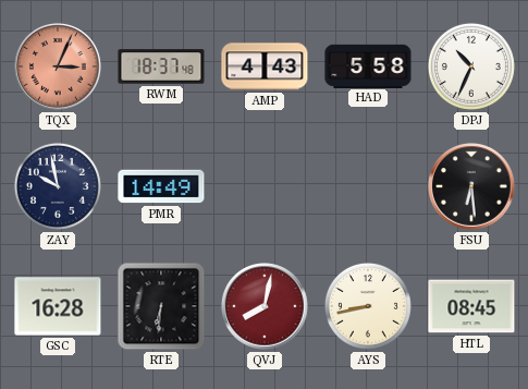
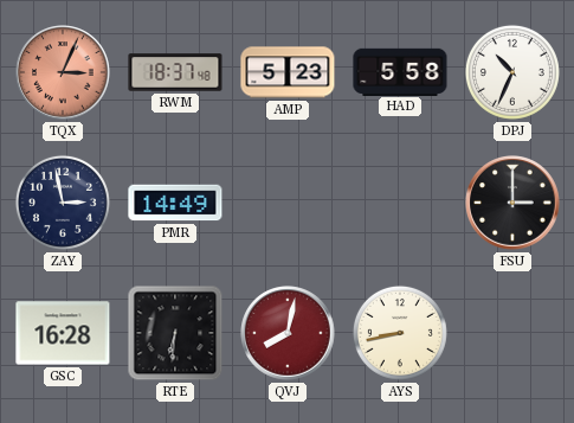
AMP: 4:43 -> 5:23 (288, 72)
ZAY: 9:58 -> 2:58 (63, 203)
FSU: 6:29 -> 3:00 (512, 203)
HTL: 08:45 -> none (471, 306)
